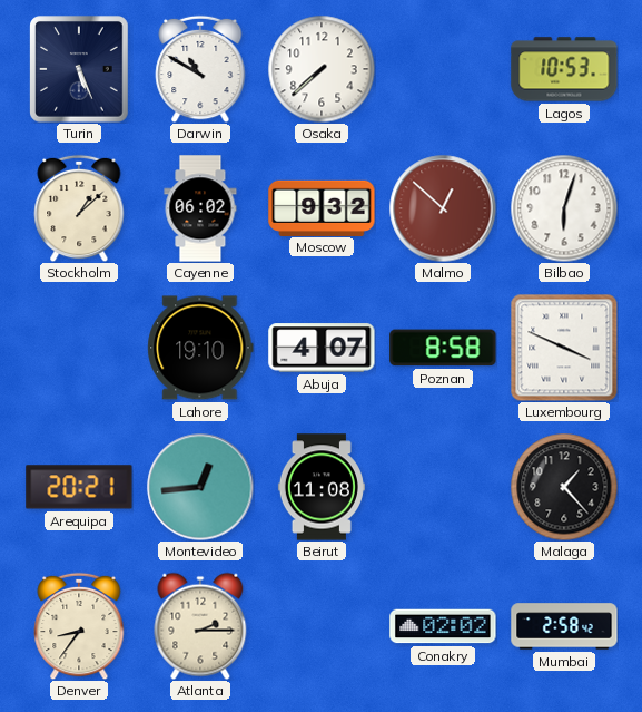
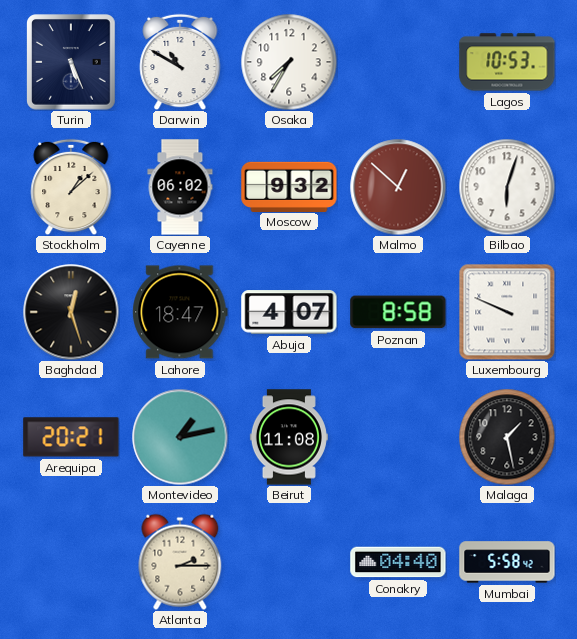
Osaka: 7:38 -> 7:35 (289, 62)
Baghdad: none -> 12:27 (71, 312)
Lahore: 19:10 -> 18:47 (180, 312)
Luxembourg: 3:49 -> 9:49 (507, 312)
Montevideo: 12:44 -> 1:13 (180, 437)
Malaga: 1:23 -> 1:28 (507, 437)
Denver: 8:36 -> none (79, 626)
Conakry: 02:02 -> 04:40 (398, 562)
Mumbai: 2:58 -> 5:58 (507, 562)
